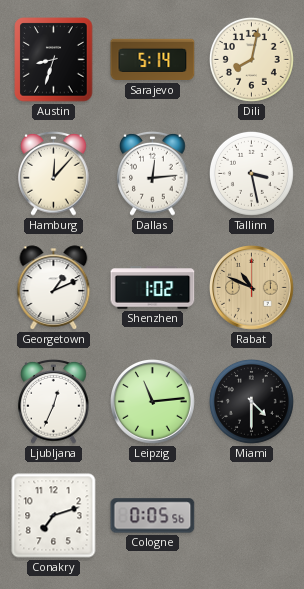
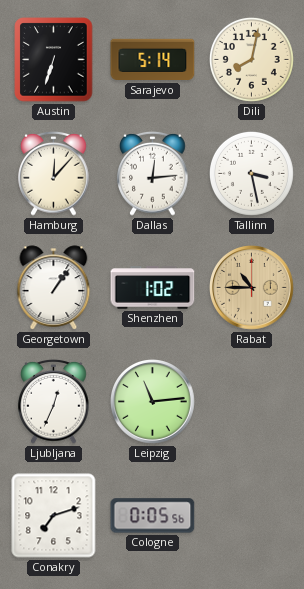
Austin: 8:33 -> 6:33 (54, 60)
Georgetown: 1:11 -> 1:06 (54, 288)
Rabat: 10:49 -> 10:45 (252, 288)
Miami: 4:30 -> none (251, 401)
